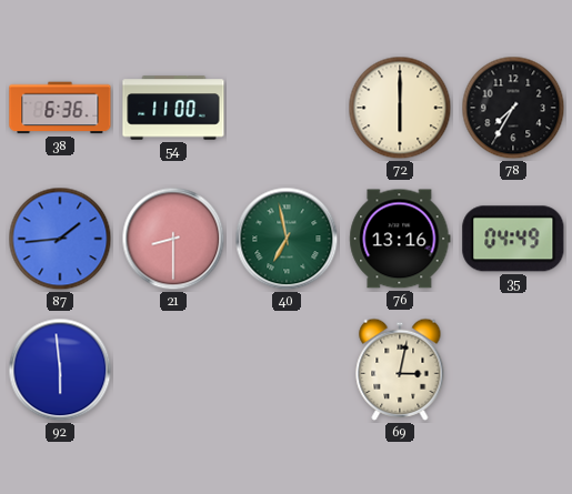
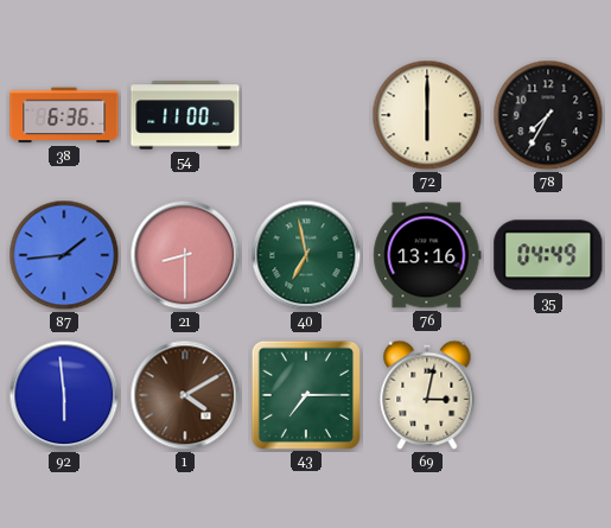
1: none -> 4:10 (185, 395)
43: none -> 7:15 (305, 394)
